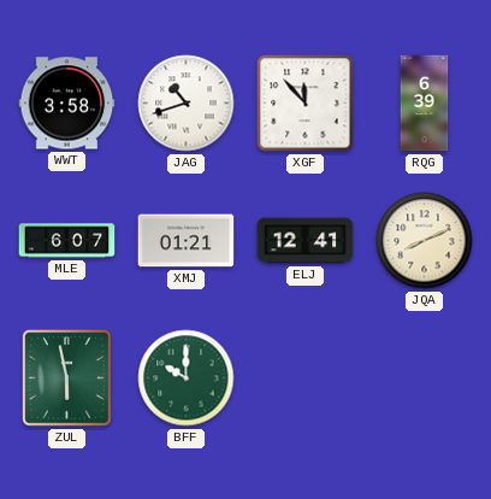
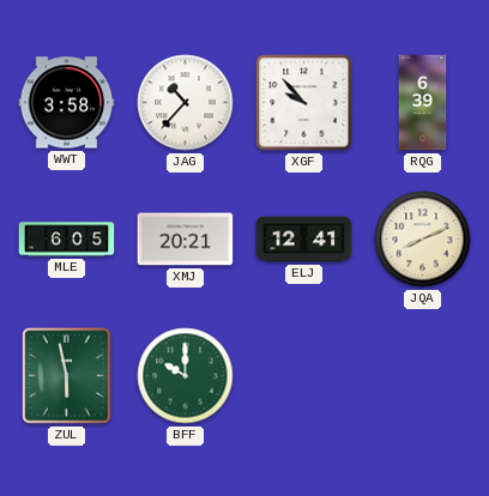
JAG: 10:42 -> 10:37 (186, 103)
XGF: 11:53 -> 9:53 (304, 103)
MLE: 6:07 -> 6:05 (67, 240)
XMJ: 01:21 -> 20:21 (186, 240)
